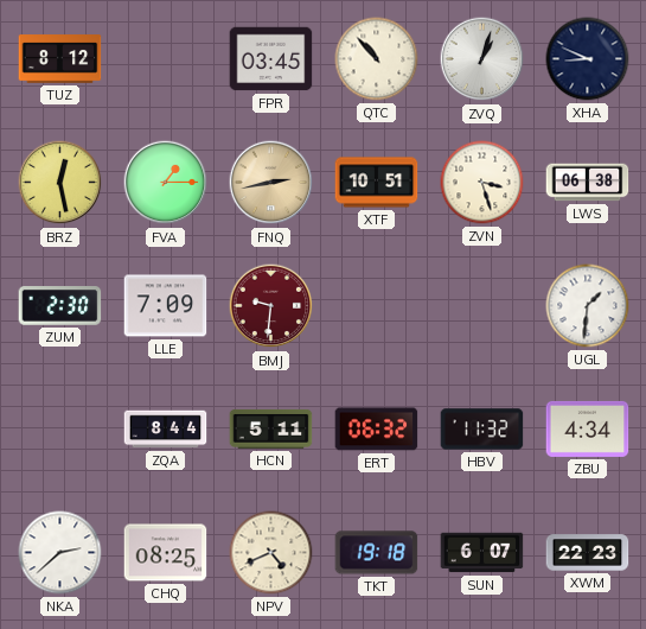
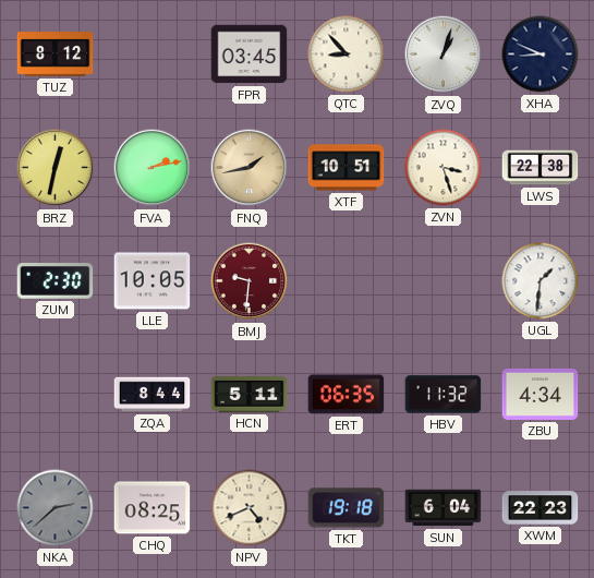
QTC: 10:53 -> 8:53 (347, 55)
BRZ: 12:28 -> 12:32 (56, 168)
FVA: 1:15 -> 2:13 (153, 168)
FNQ: 2:43 -> 1:43 (250, 168)
LWS: 06:38 -> 22:38 (541, 168)
LLE: 7:09 -> 10:05 (153, 281)
ERT: 06:32 -> 06:35 (347, 395)
NKA dial: white -> grey (56, 508)
SUN: 6:07 -> 6:04 (444, 508)
